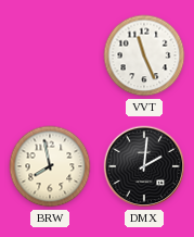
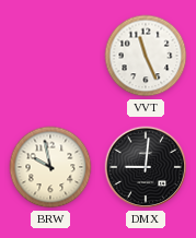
BRW: 7:58 -> 9:58 (50, 167)
DMX: 2:01 -> 9:01 (146, 167)
